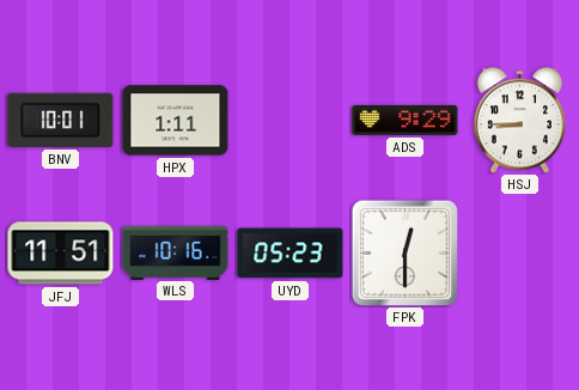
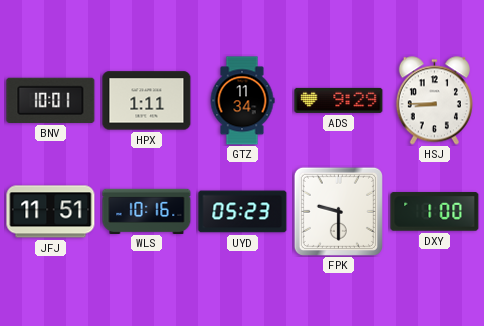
GTZ: none -> 11:34 (242, 101)
FPK: 12:30 -> 9:30 (338, 211)
DXY: none -> 1:00 (435, 212)
